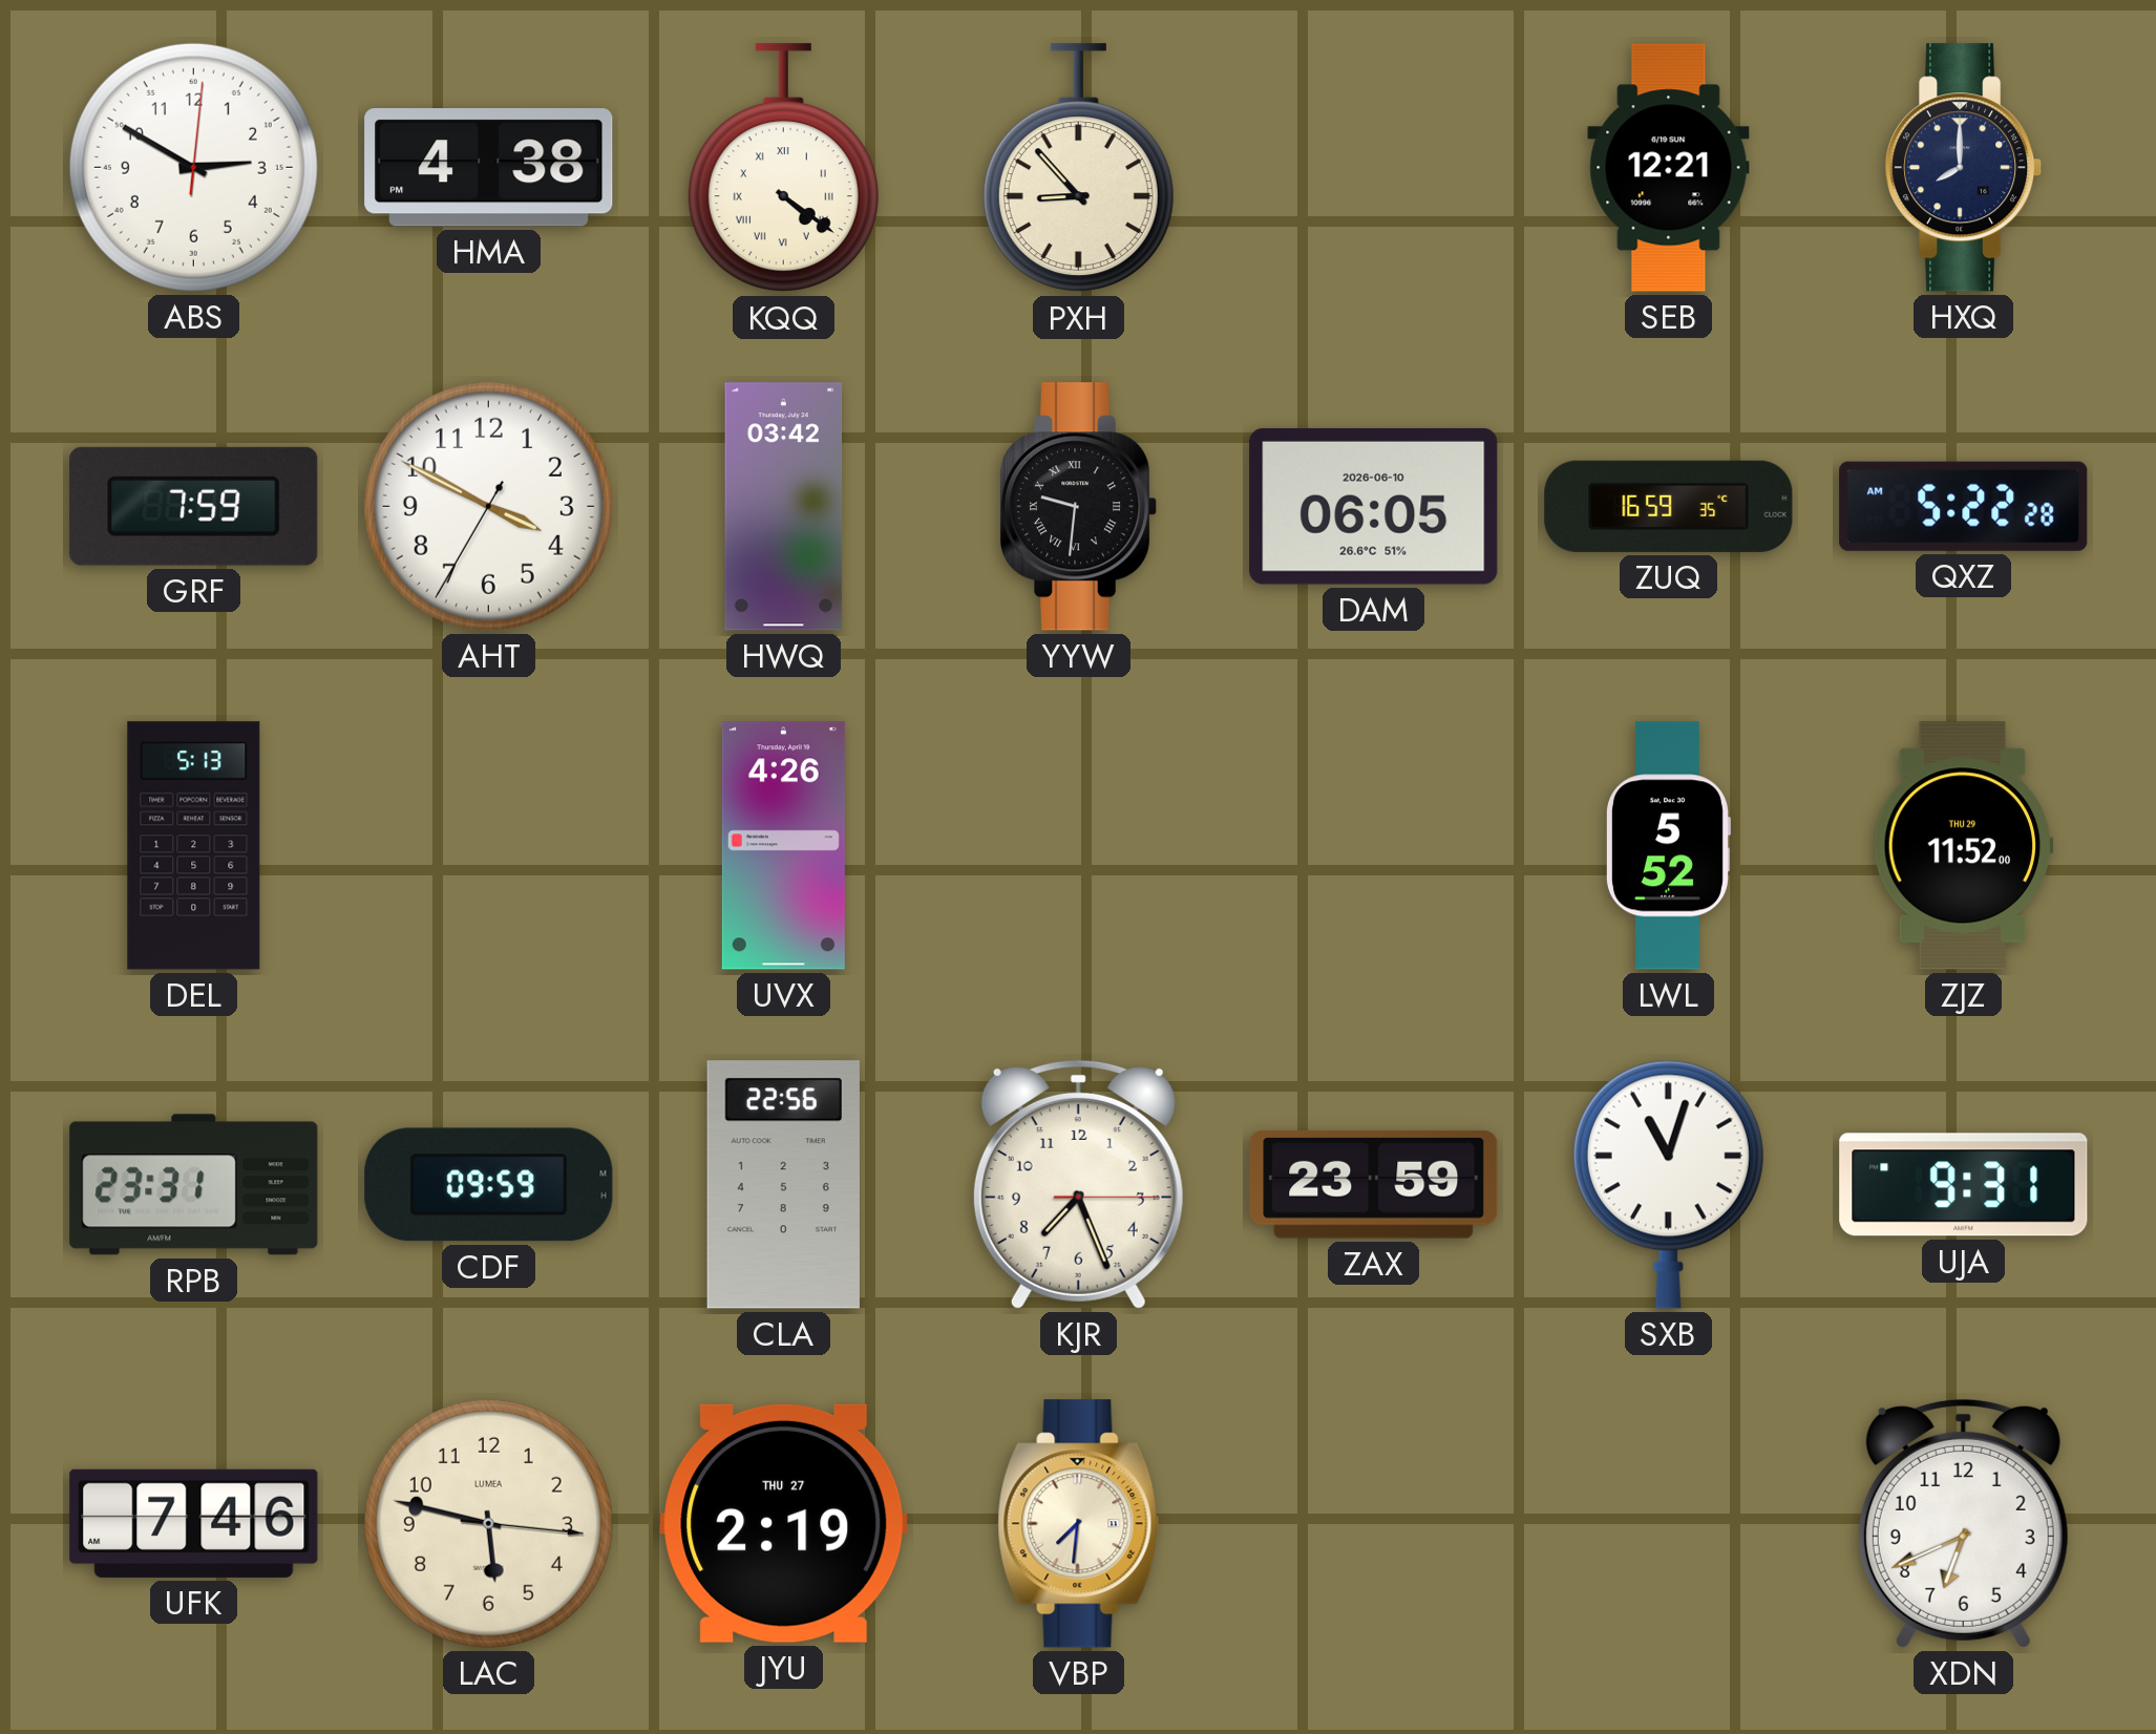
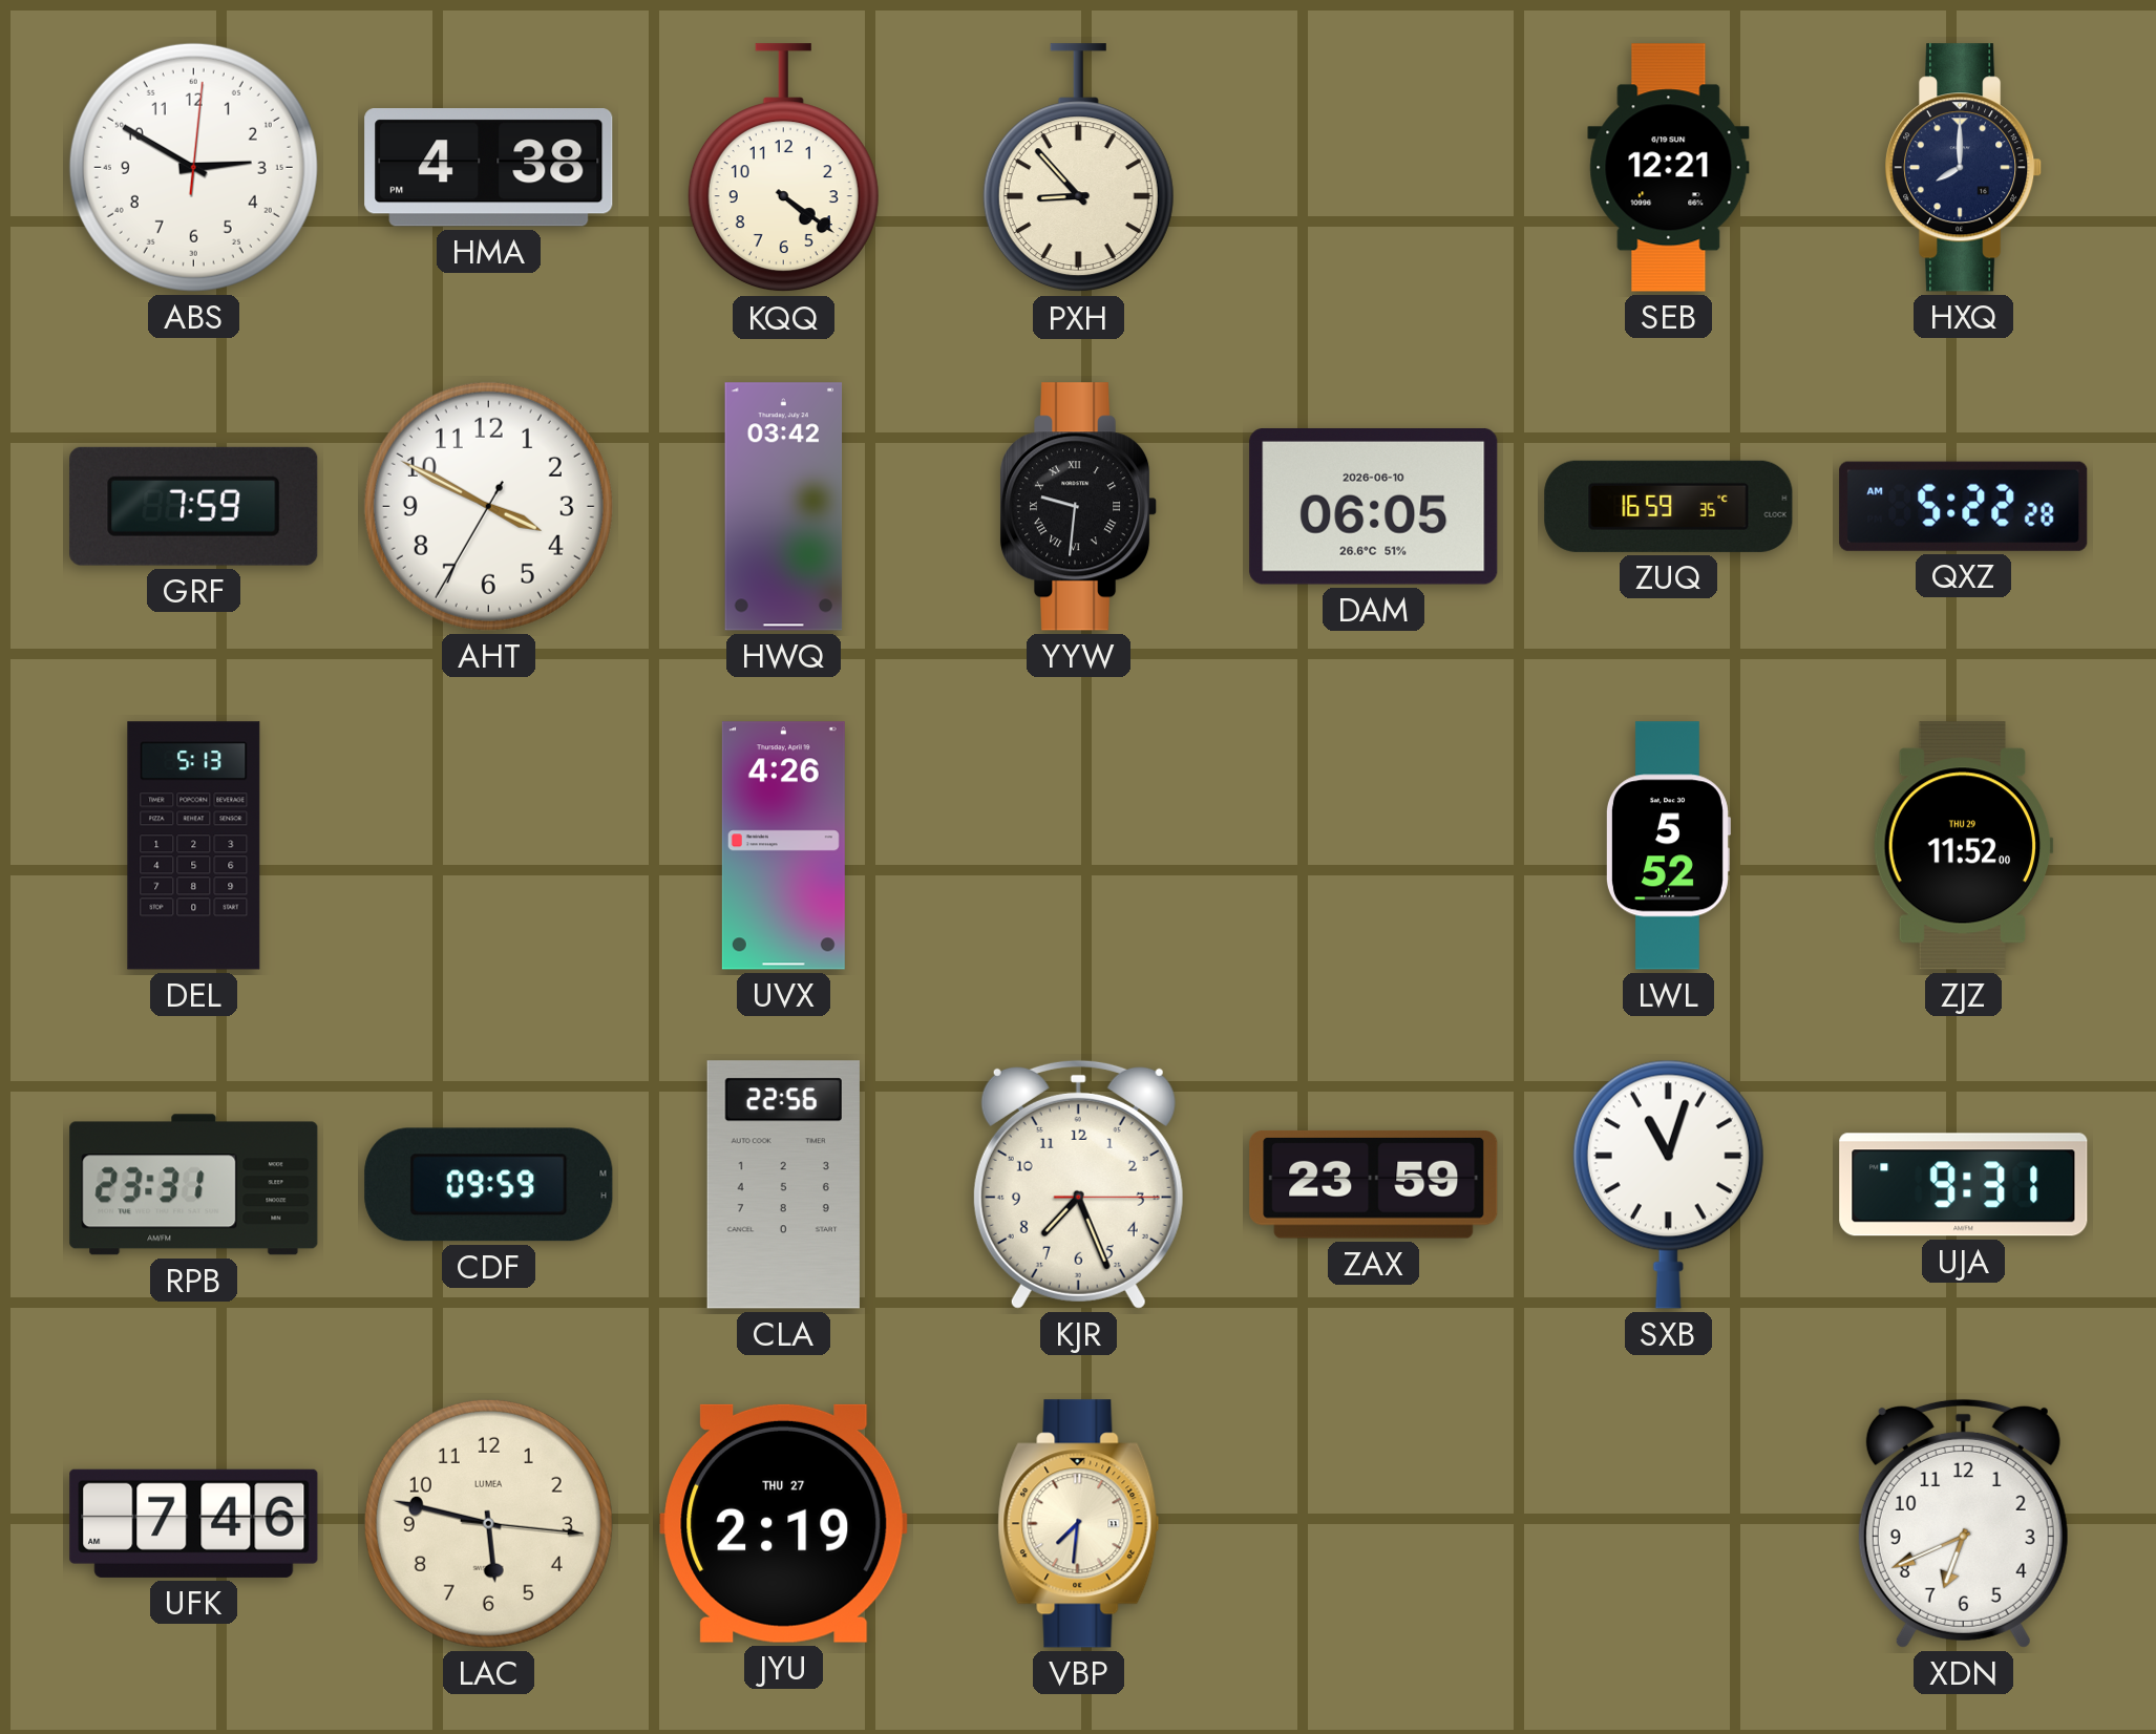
KQQ numerals: Roman -> Arabic (783, 168)
